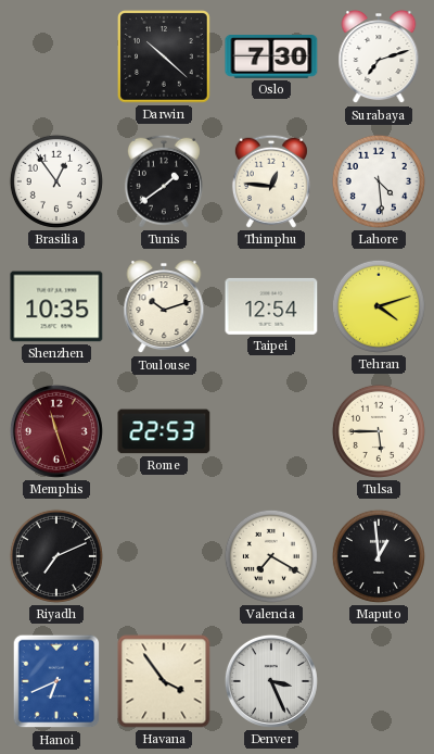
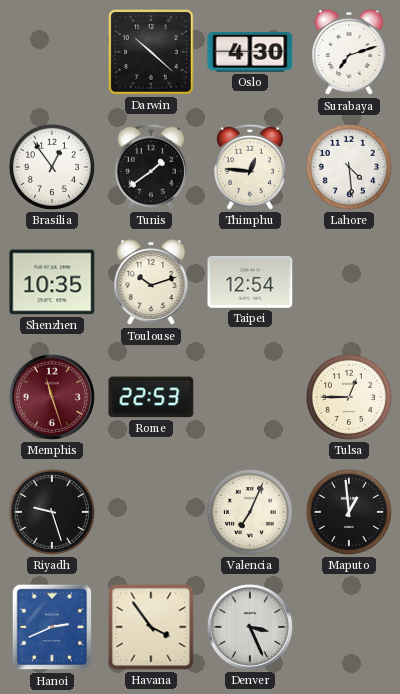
Oslo: 7:30 -> 4:30 (250, 53)
Tehran: 4:12 -> none (379, 306)
Tulsa: 5:45 -> 12:45 (349, 397)
Riyadh: 7:11 -> 9:27 (52, 512)
Valencia: 7:20 -> 7:04 (250, 512)
Hanoi: 6:41 -> 2:41 (52, 627)
